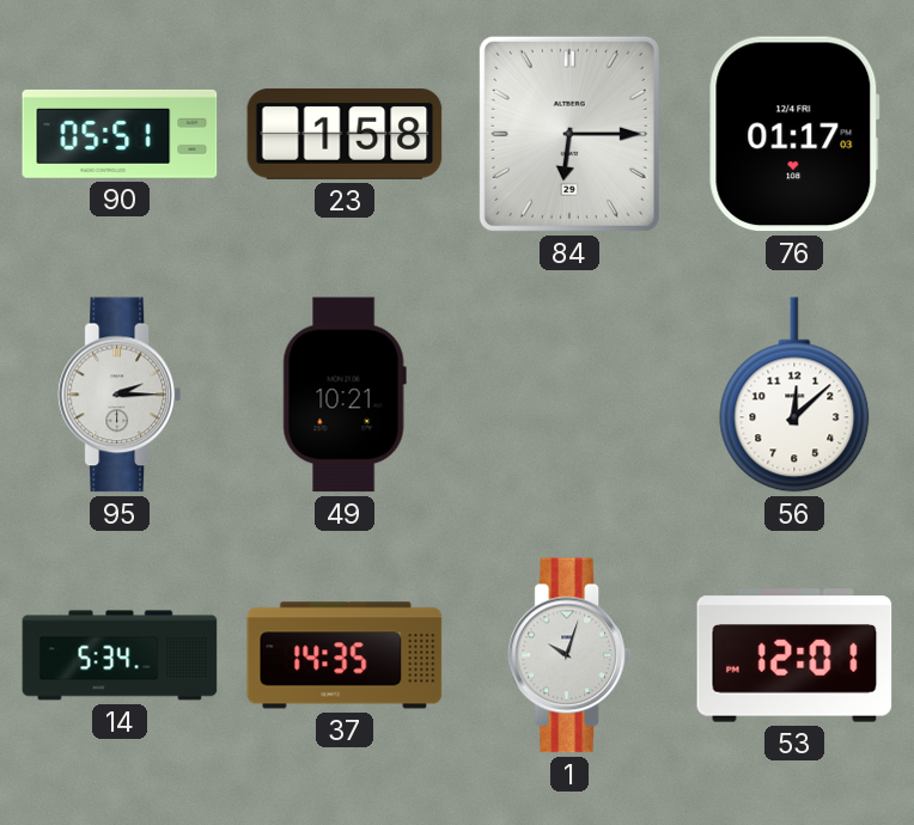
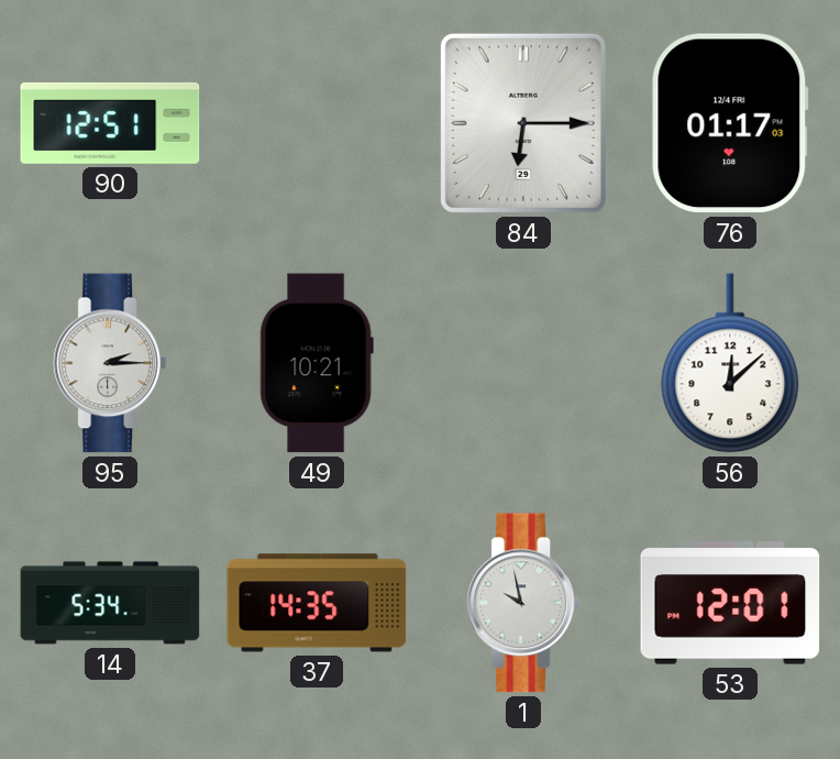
90: 05:51 -> 12:51 (110, 123)
23: 1:58 -> none (345, 134)
1: 10:03 -> 9:58 (523, 603)
